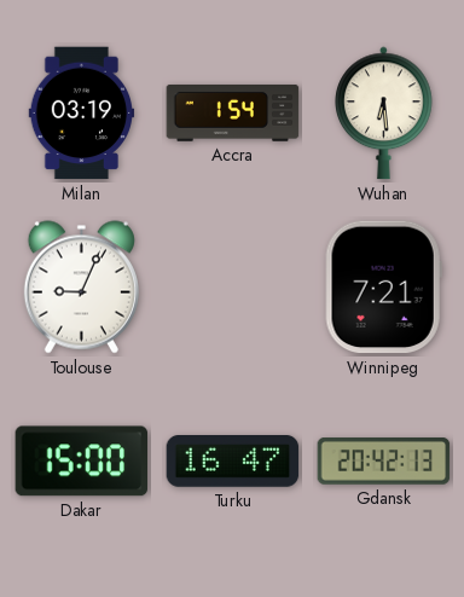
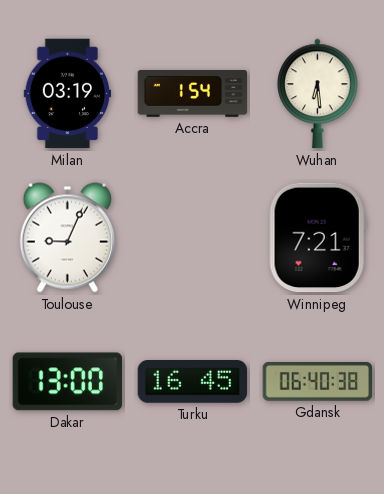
Dakar: 15:00 -> 13:00 (68, 382)
Turku: 16:47 -> 16:45 (193, 382)
Gdansk: 20:42 -> 06:40 (318, 382)
